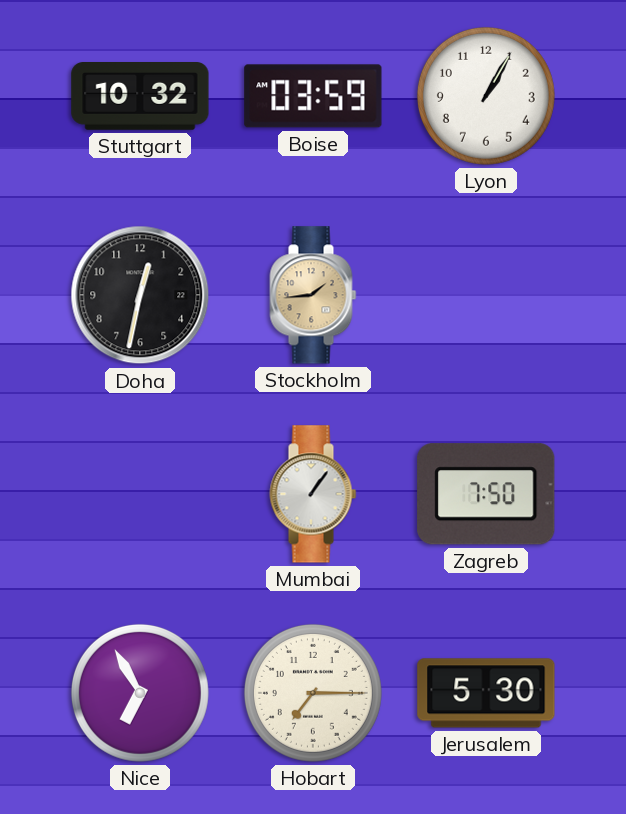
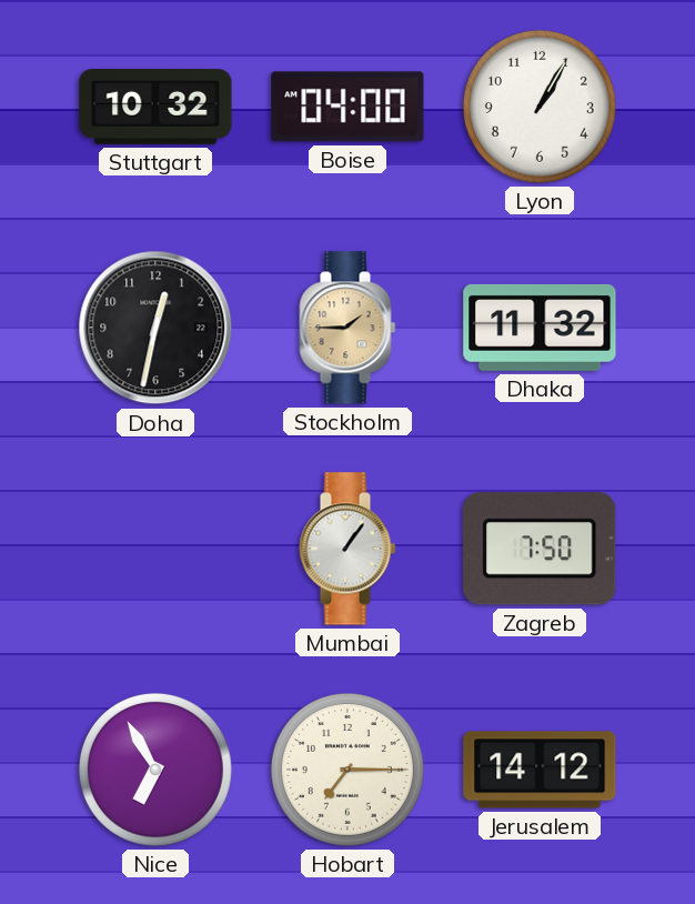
Boise: 03:59 -> 04:00 (347, 107)
Stockholm: 1:44 -> 1:45 (347, 328)
Dhaka: none -> 11:32 (540, 328)
Jerusalem: 5:30 -> 14:12 (540, 770)
